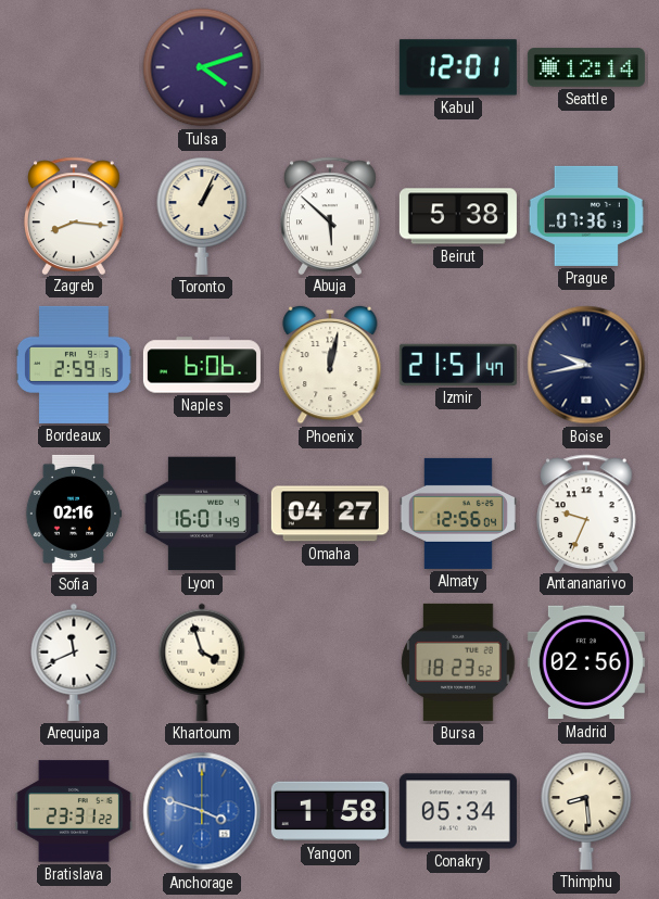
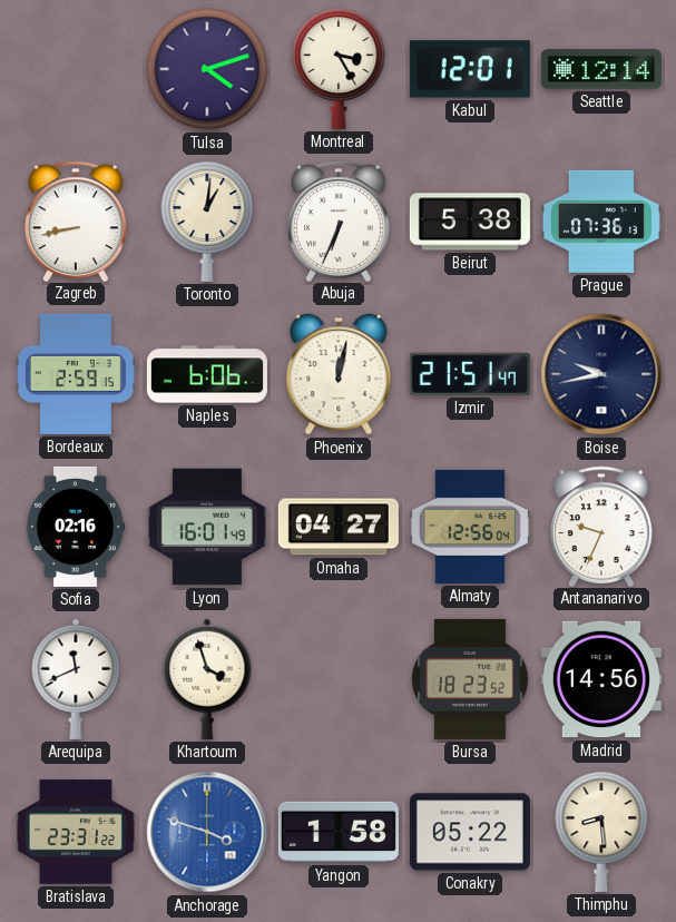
Montreal: none -> 3:25 (339, 69)
Zagreb: 8:16 -> 8:43 (77, 220)
Toronto: 1:04 -> 1:01 (207, 222)
Abuja: 5:52 -> 6:34 (340, 220)
Madrid: 02:56 -> 14:56 (601, 679)
Conakry: 05:34 -> 05:22 (470, 832)
